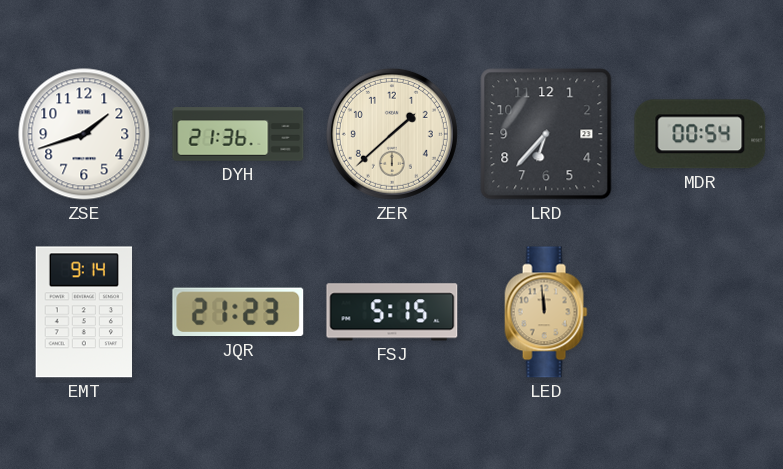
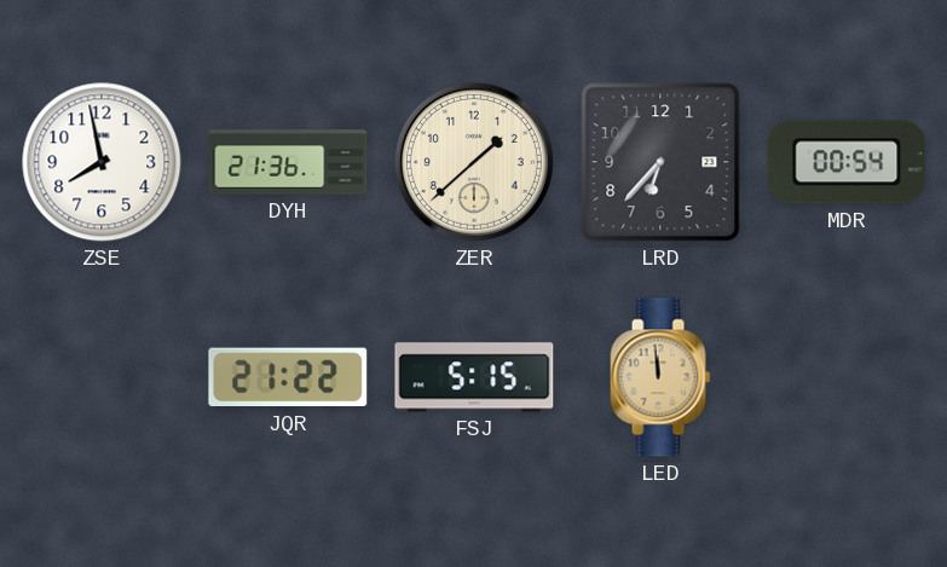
ZSE: 1:42 -> 7:58 (102, 162)
EMT: 9:14 -> none (84, 312)
JQR: 21:23 -> 21:22 (288, 377)
